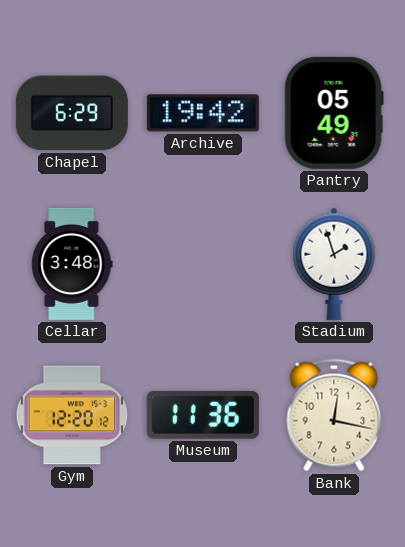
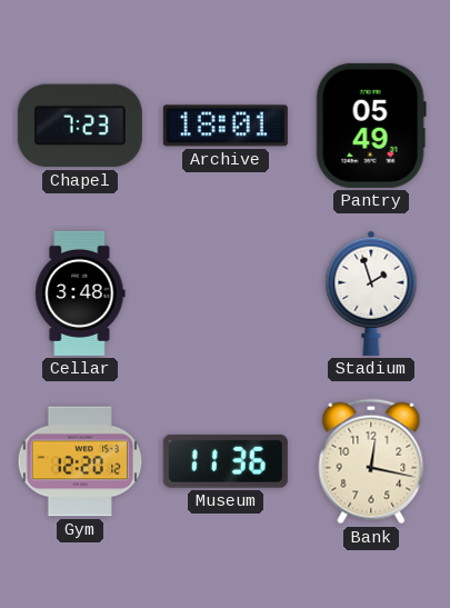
Chapel: 6:29 -> 7:23 (80, 126)
Archive: 19:42 -> 18:01 (226, 126)
